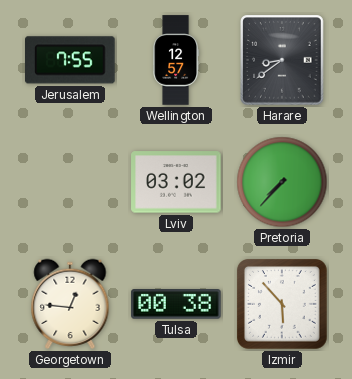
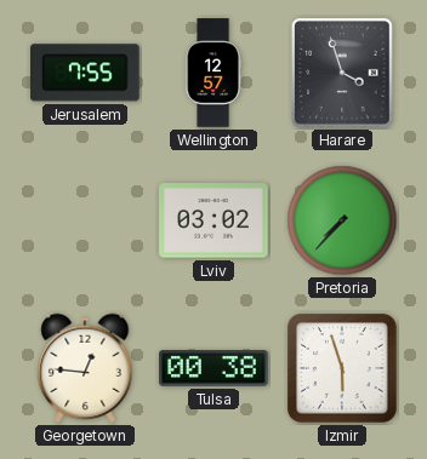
Harare: 8:39 -> 3:57 (343, 73)
Izmir: 5:53 -> 5:57 (342, 369)
